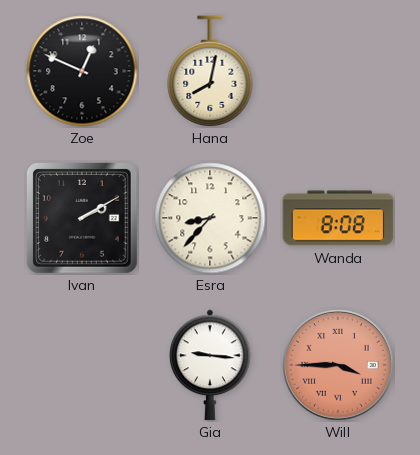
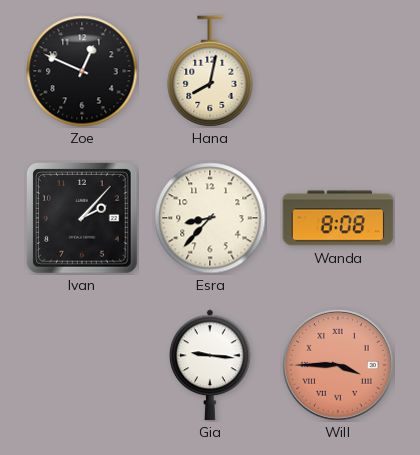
Ivan: 2:10 -> 2:07 (82, 218)
